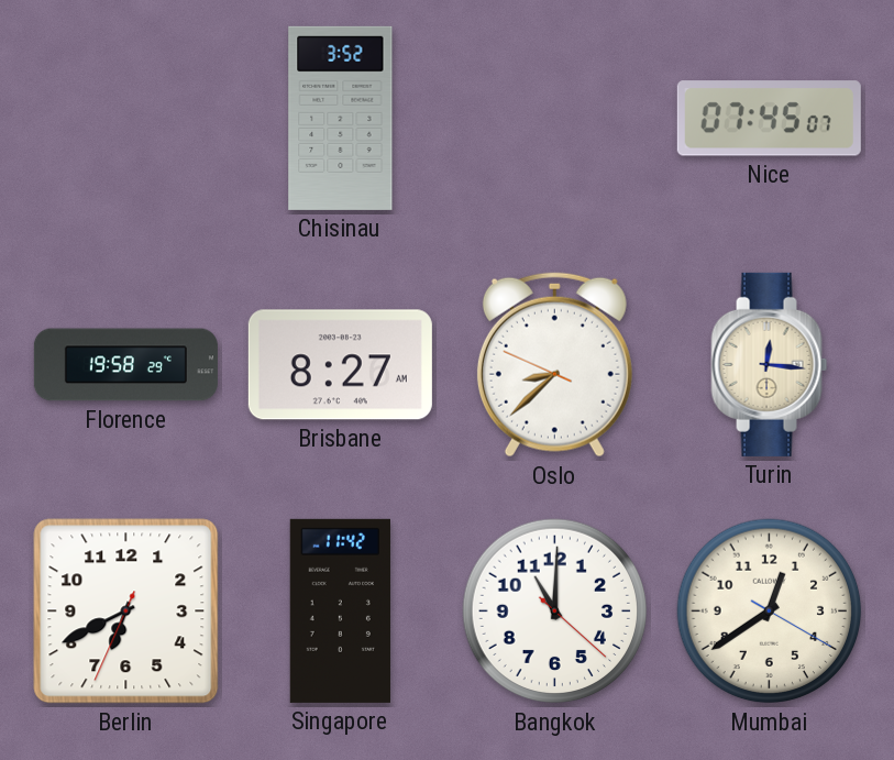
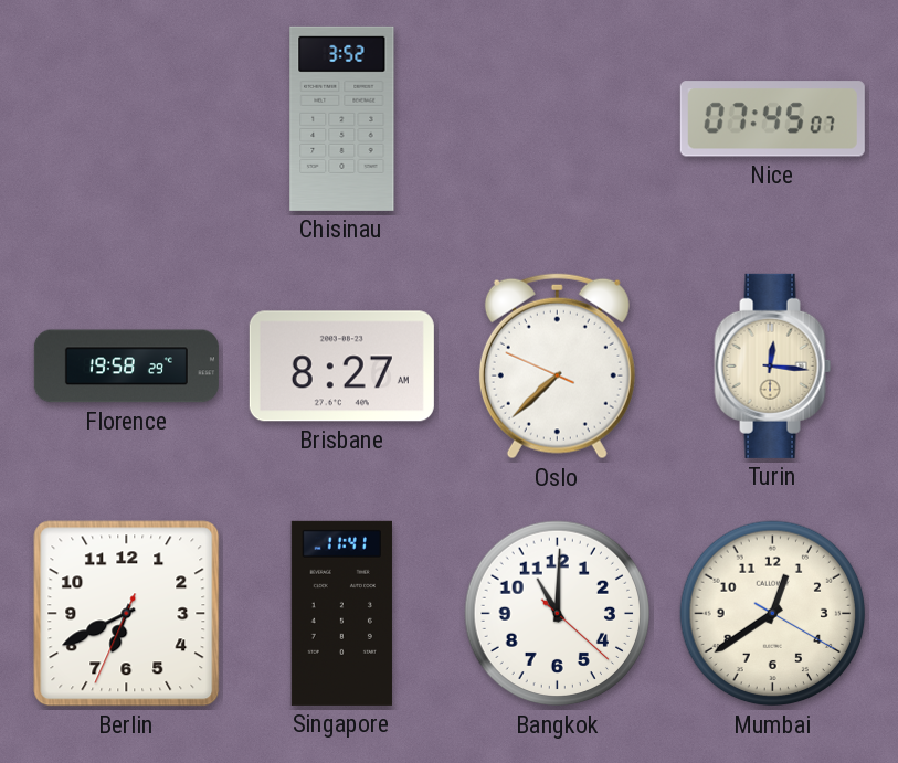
Oslo: 8:37 -> 7:37 (557, 367)
Singapore: 11:42 -> 11:41 (341, 613)
